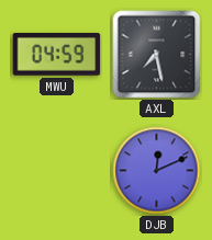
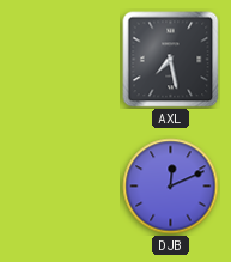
MWU: 04:59 -> none (57, 55)
